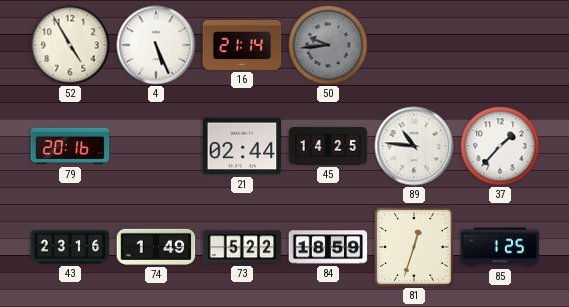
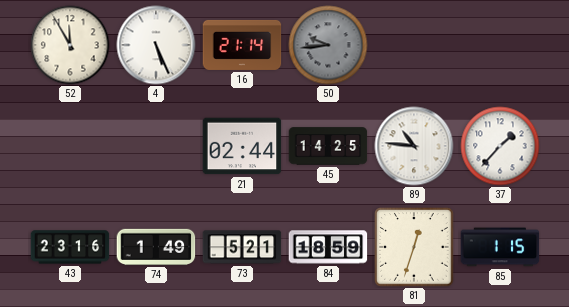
52: 4:55 -> 11:55 (70, 45)
79: 20:16 -> none (70, 146)
73: 5:22 -> 5:21 (242, 247)
85: 1:25 -> 1:15 (500, 247)
